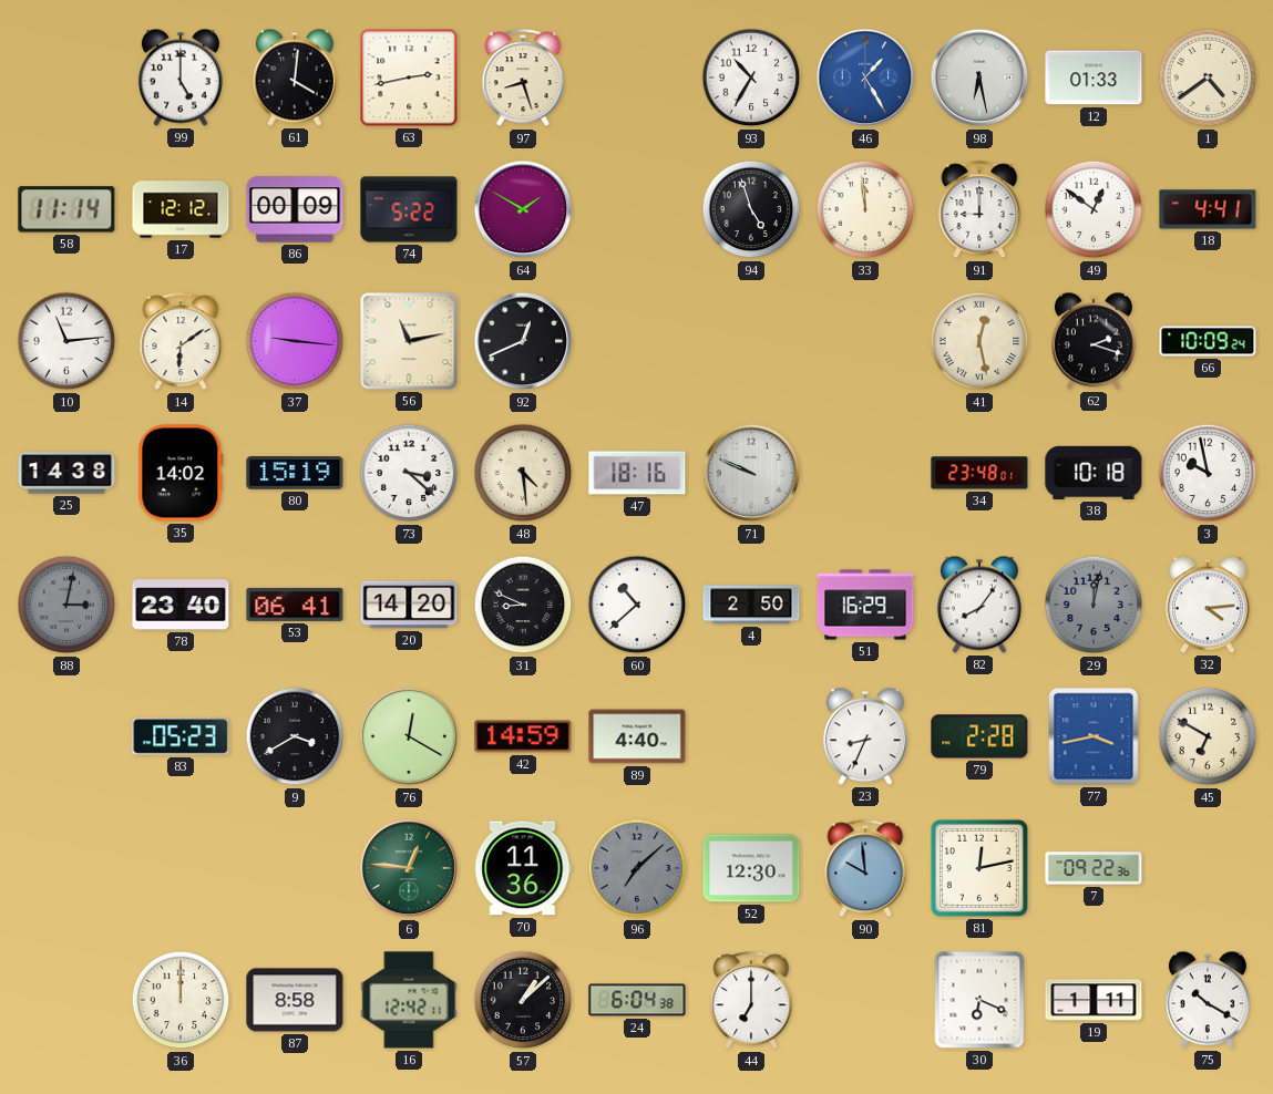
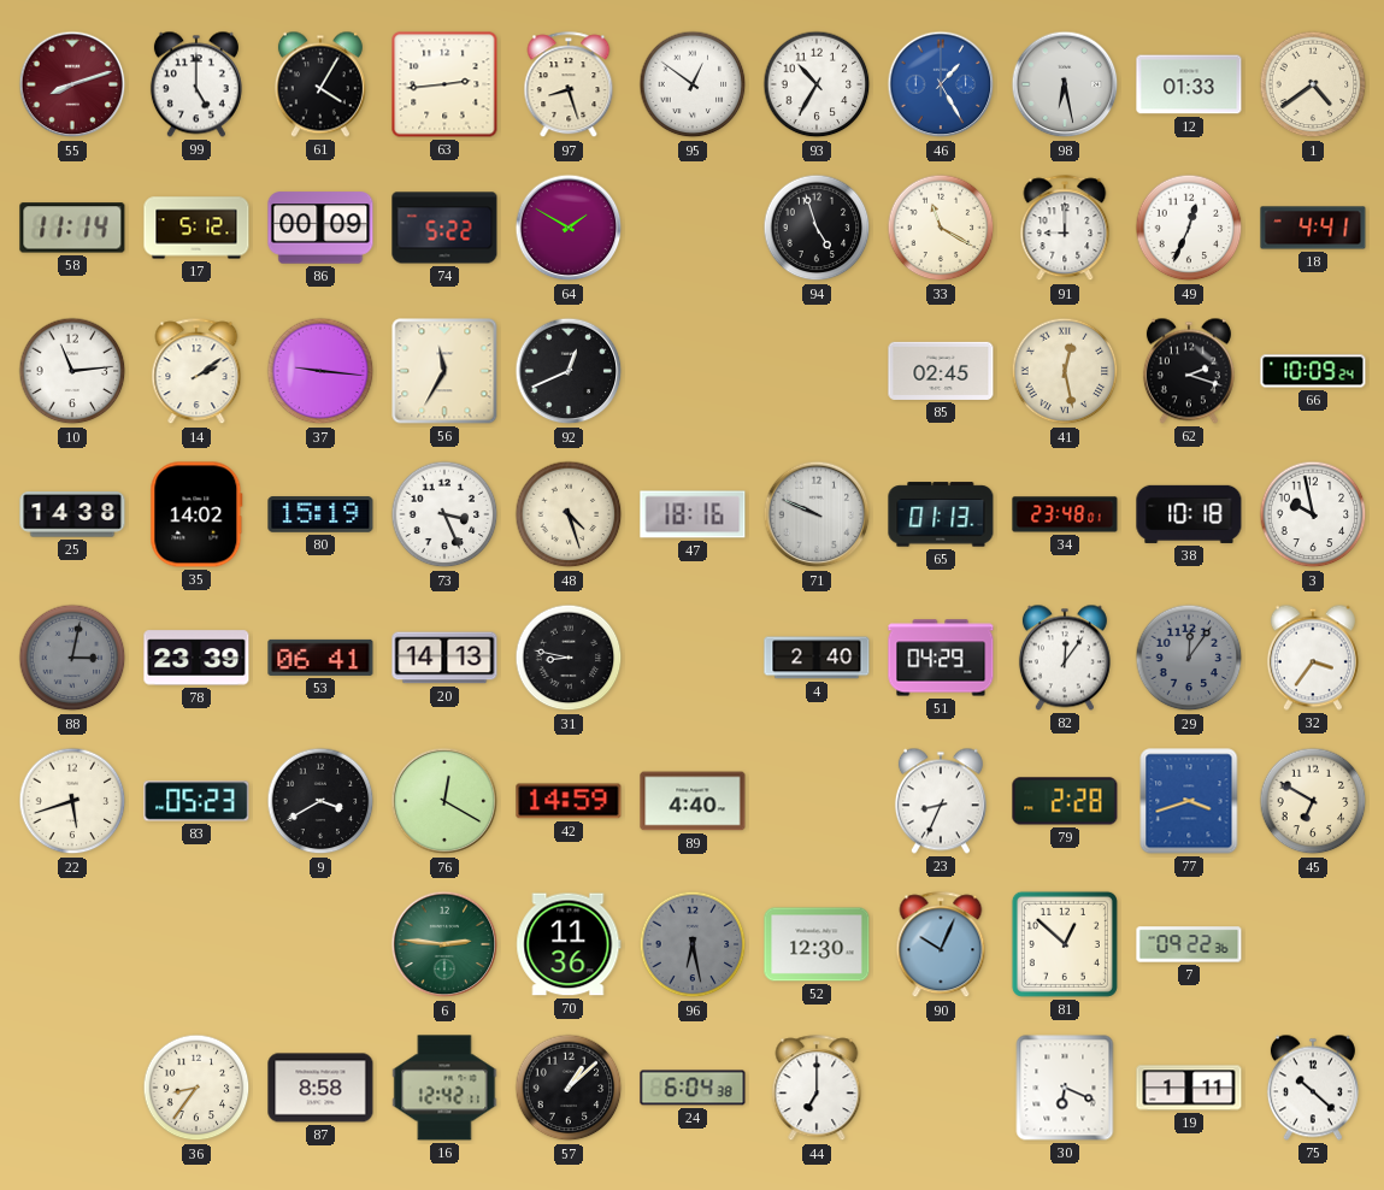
55: none -> 8:12 (72, 84)
61: 4:01 -> 4:05 (320, 84)
63: 2:43 -> 2:44 (444, 84)
95: none -> 12:51 (693, 84)
17: 12:12 -> 5:12 (196, 228)
33: 11:59 -> 11:20 (941, 228)
49: 12:51 -> 12:34 (1189, 228)
14: 6:09 -> 2:09 (196, 372)
56: 11:13 -> 11:35 (444, 371)
85: none -> 02:45 (941, 371)
73: 3:22 -> 3:26 (444, 514)
48: 4:29 -> 4:27 (569, 514)
65: none -> 01:13 (941, 514)
78: 23:40 -> 23:39 (196, 658)
20: 14:20 -> 14:13 (444, 658)
31: 8:49 -> 8:47 (569, 658)
60: 10:38 -> none (637, 605)
4: 2:50 -> 2:40 (817, 658)
51: 16:29 -> 04:29 (941, 658)
82: 8:06 -> 12:06 (1065, 658)
29: 12:02 -> 12:06 (1189, 658)
32: 4:14 -> 3:36 (1313, 658)
22: none -> 5:42 (72, 801)
77: 3:43 -> 3:42 (1189, 801)
6: 12:46 -> 2:46 (444, 944)
96: 7:08 -> 6:28 (693, 944)
90: 9:59 -> 10:04 (941, 945)
81: 12:13 -> 12:52 (1065, 944)
36: 12:00 -> 8:36 (196, 1088)
75: 10:20 -> 10:22 (1313, 1088)
